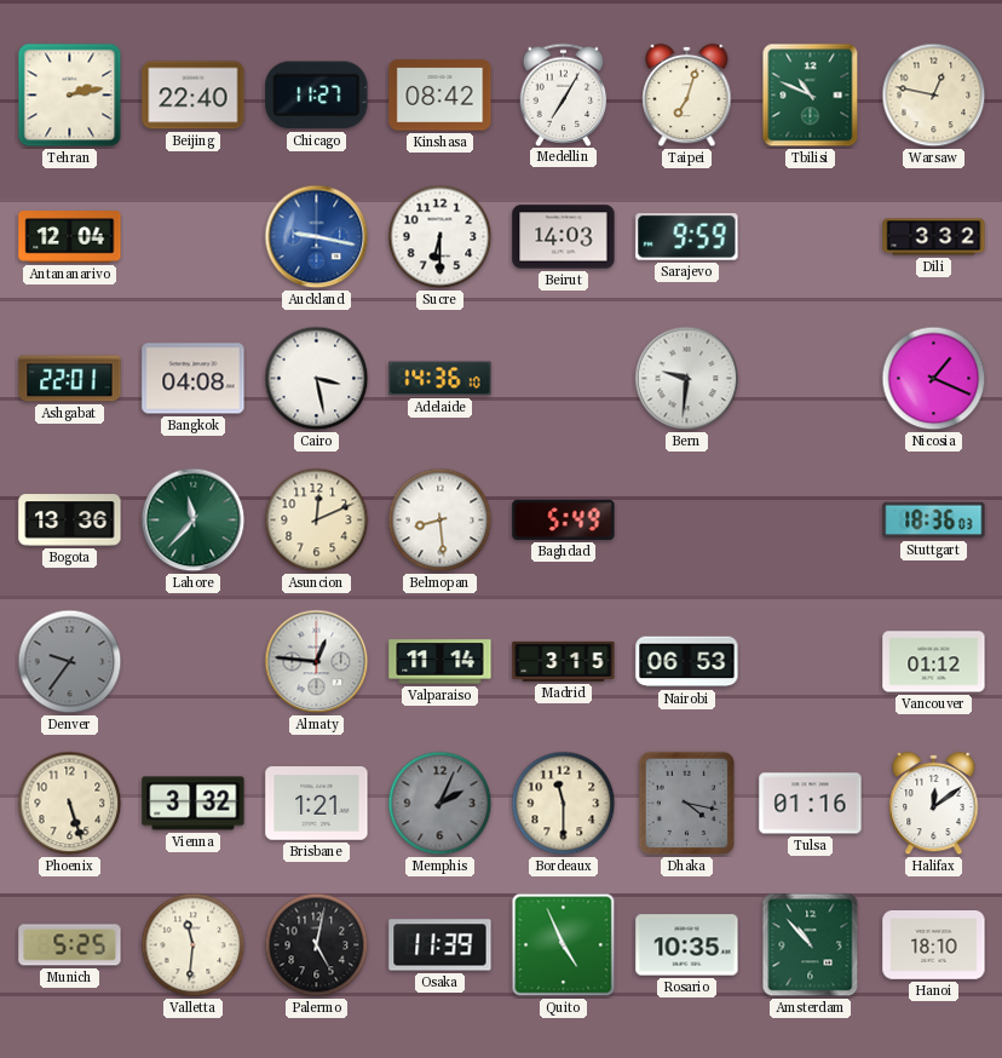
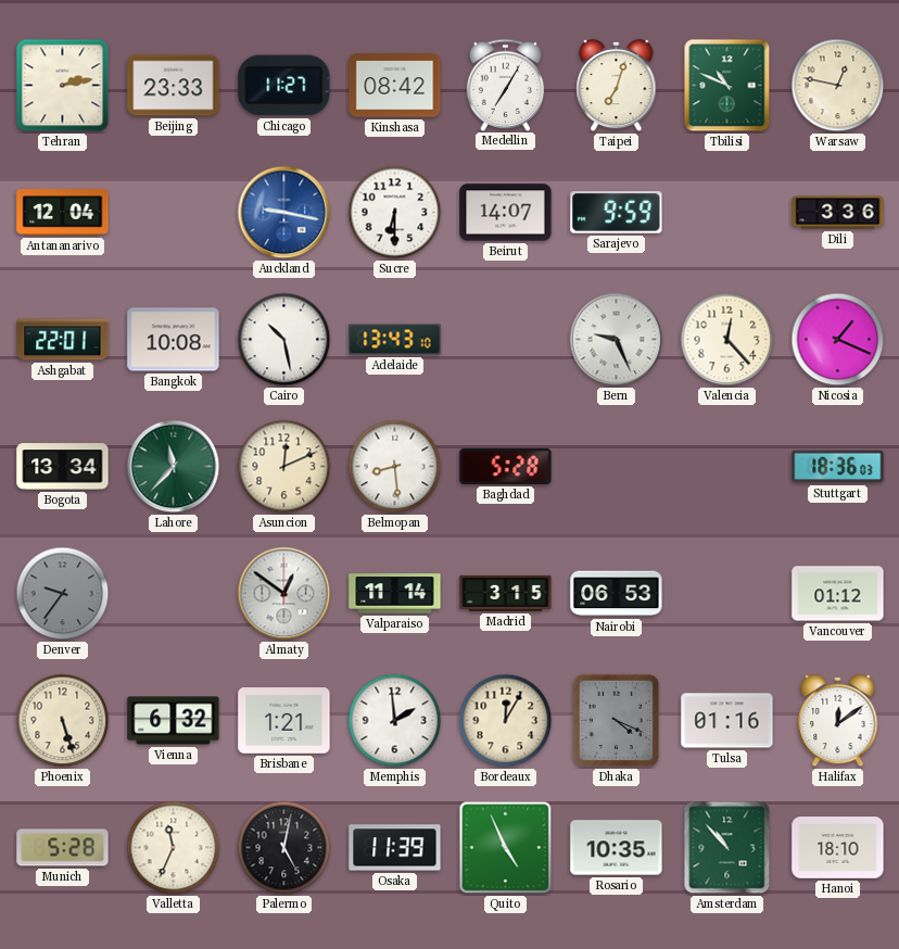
Beijing: 22:40 -> 23:33 (174, 86)
Beirut: 14:03 -> 14:07 (506, 213)
Dili: 3:32 -> 3:36 (838, 213)
Bangkok: 04:08 -> 10:08 (174, 340)
Cairo: 3:28 -> 10:28 (284, 340)
Adelaide: 14:36 -> 13:43 (395, 340)
Bern: 9:31 -> 9:26 (617, 340)
Valencia: none -> 12:23 (727, 340)
Bogota: 13:36 -> 13:34 (63, 467)
Baghdad: 5:49 -> 5:28 (506, 466)
Almaty: 12:46 -> 12:51 (284, 594)
Vienna: 3:32 -> 6:32 (174, 721)
Memphis: 2:04 -> 1:59 (395, 721)
Memphis dial: grey -> white (395, 721)
Bordeaux: 11:30 -> 12:05 (506, 721)
Dhaka: 4:17 -> 4:19 (617, 721)
Munich: 5:25 -> 5:28 (63, 848)
Valletta: 11:31 -> 11:34 (174, 848)
